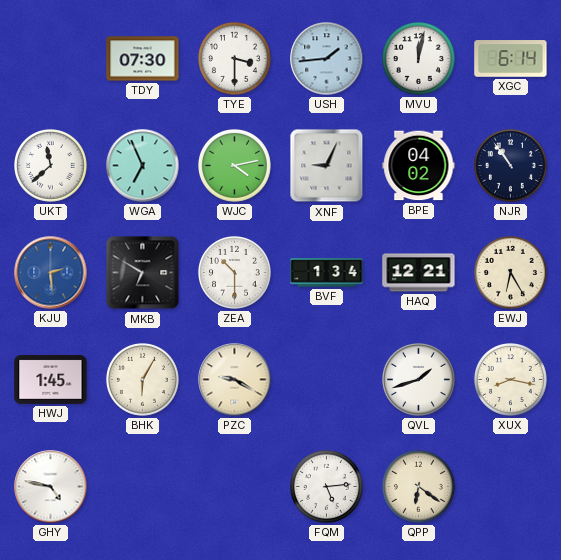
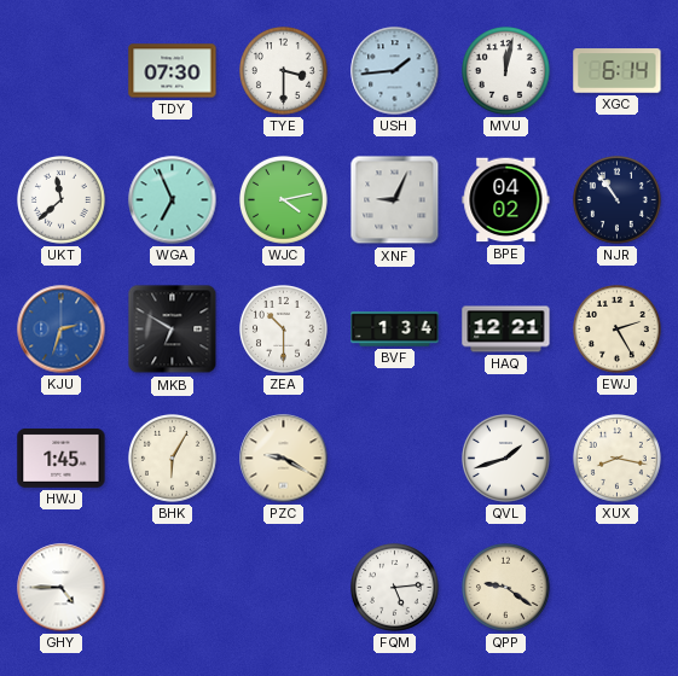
KJU: 2:29 -> 2:33 (62, 330)
EWJ: 6:25 -> 2:25 (618, 330)
GHY: 4:47 -> 4:45 (62, 588)
QPP: 6:21 -> 9:21 (506, 588)
